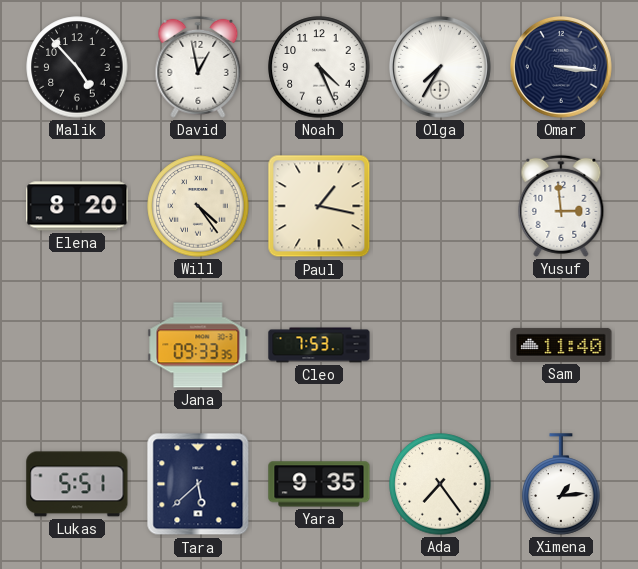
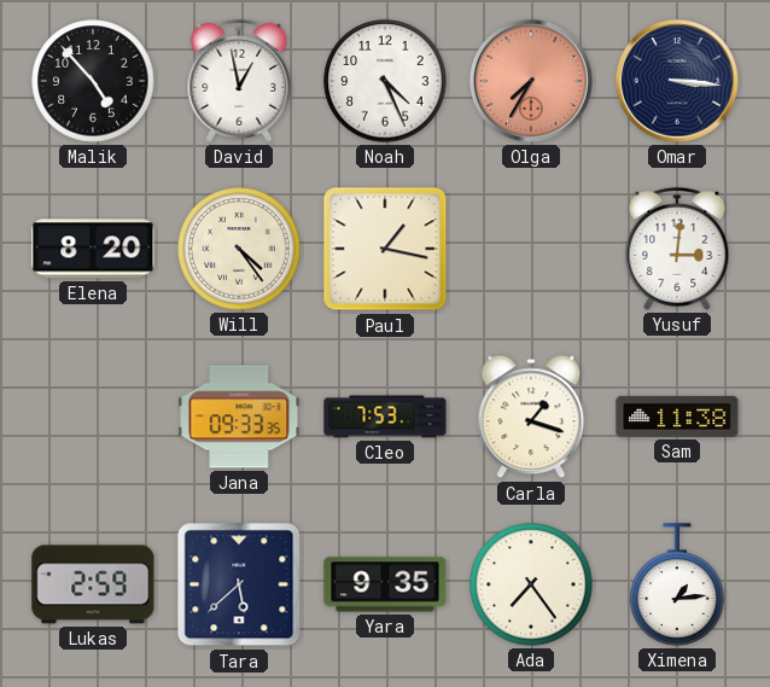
Olga dial: white -> salmon (532, 82)
Yusuf: 2:59 -> 3:01 (677, 249)
Carla: none -> 1:18 (531, 417)
Sam: 11:40 -> 11:38 (677, 417)
Lukas: 5:51 -> 2:59 (93, 584)
